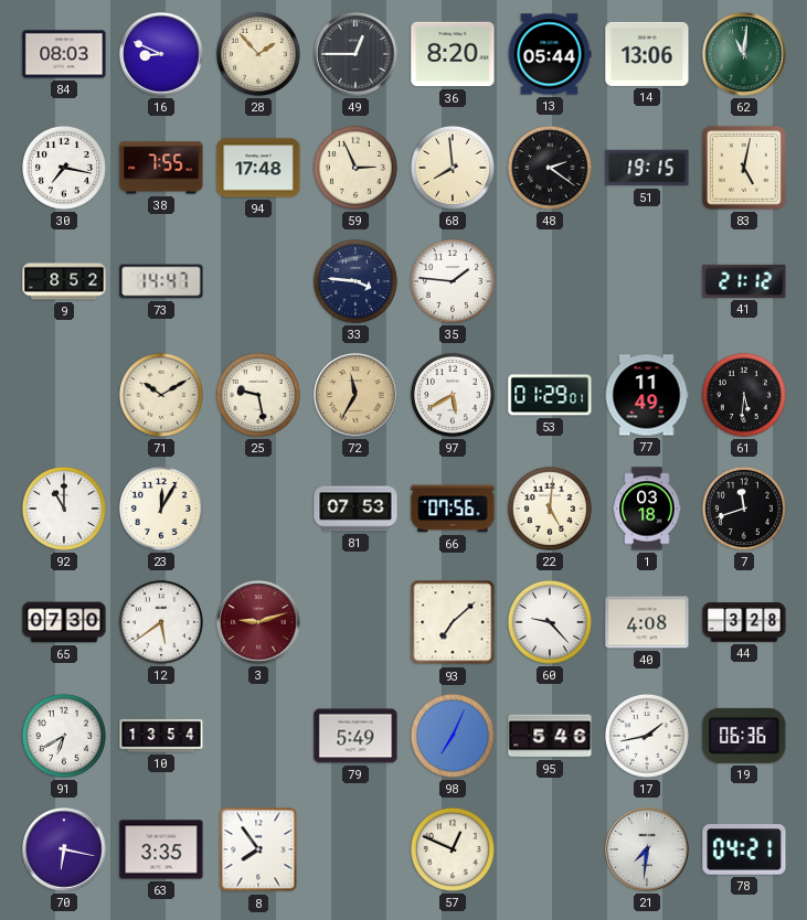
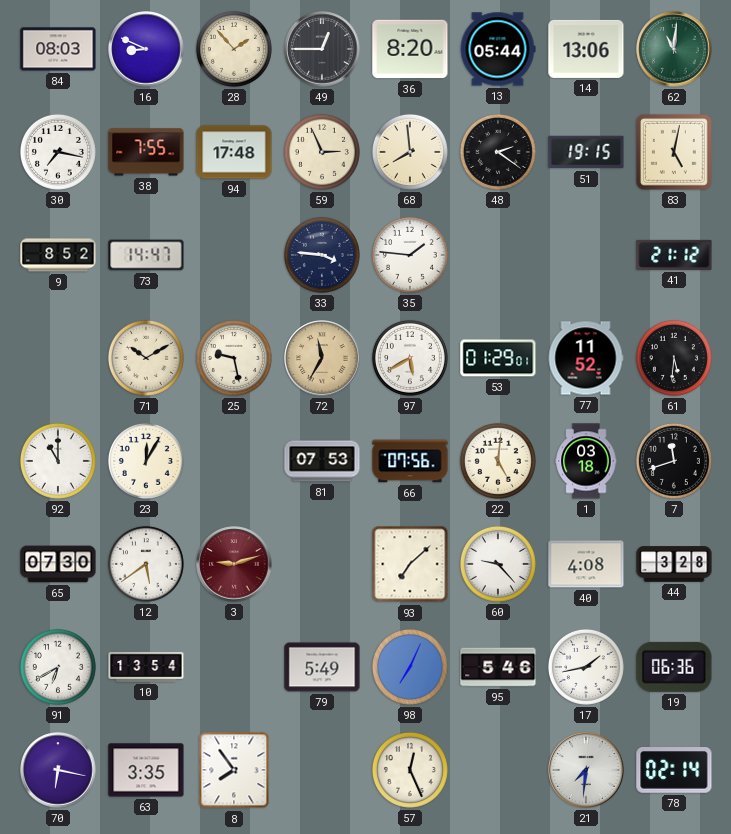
77: 11:49 -> 11:52 (586, 358)
57: 12:49 -> 12:26 (410, 770)
78: 04:21 -> 02:14 (674, 770)
